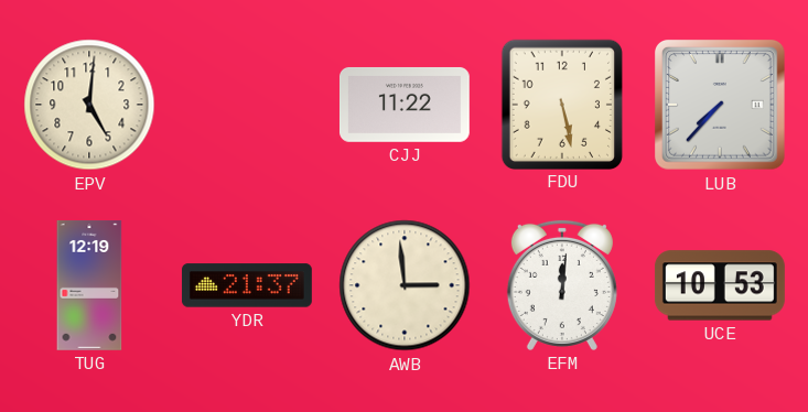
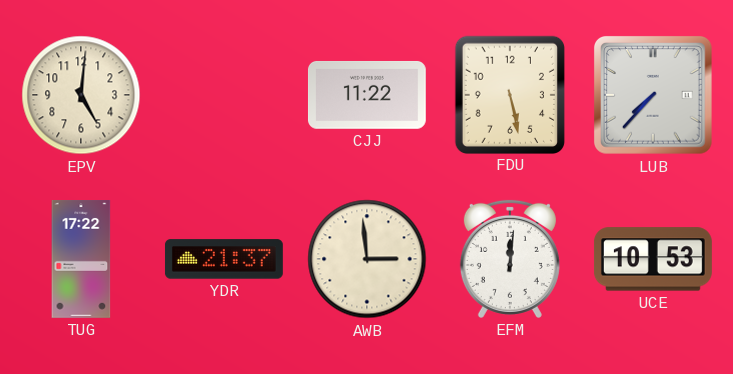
TUG: 12:19 -> 17:22 (81, 260)
